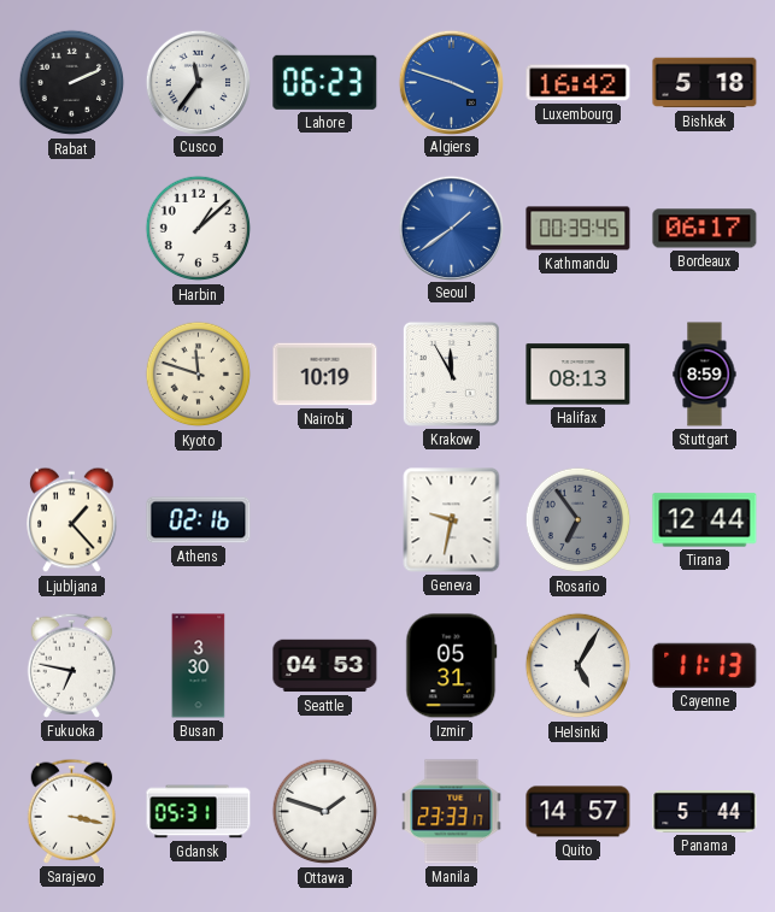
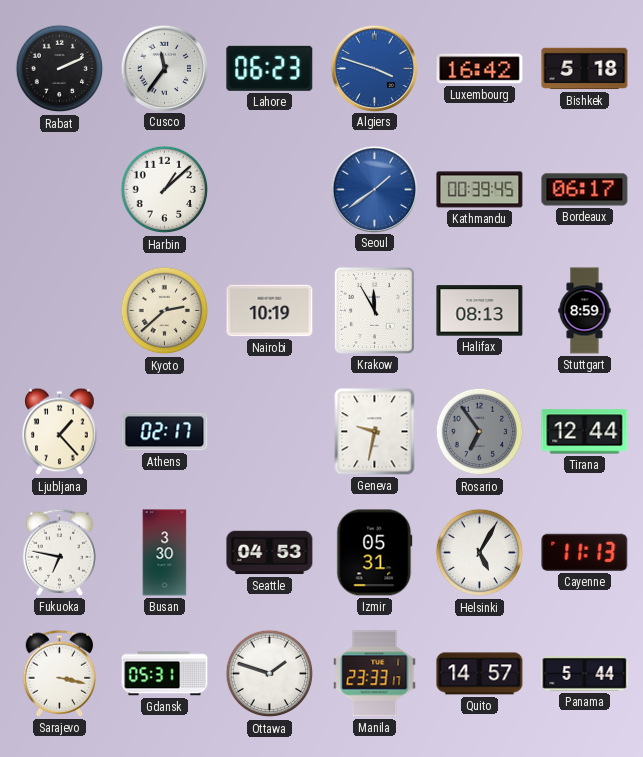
Kyoto: 11:48 -> 2:38 (165, 311)
Athens: 02:16 -> 02:17 (165, 432)
